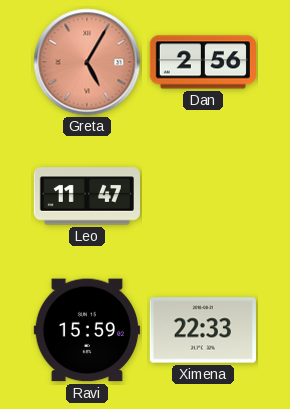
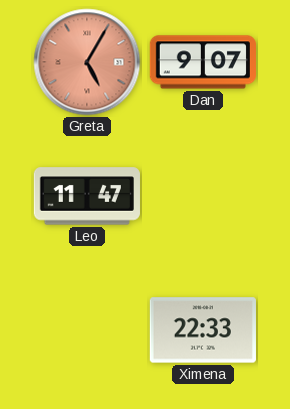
Dan: 2:56 -> 9:07 (203, 62)
Ravi: 15:59 -> none (87, 330)
